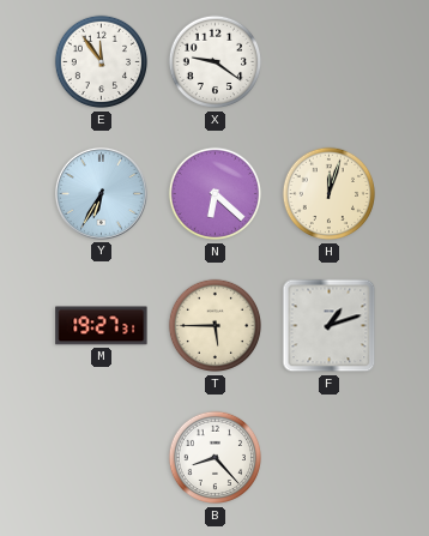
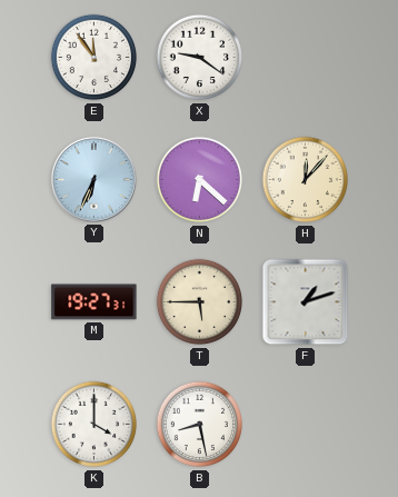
Y: 6:35 -> 6:34 (93, 179)
H: 12:03 -> 12:07 (305, 180)
K: none -> 4:00 (93, 425)
B: 8:23 -> 8:28 (199, 425)
